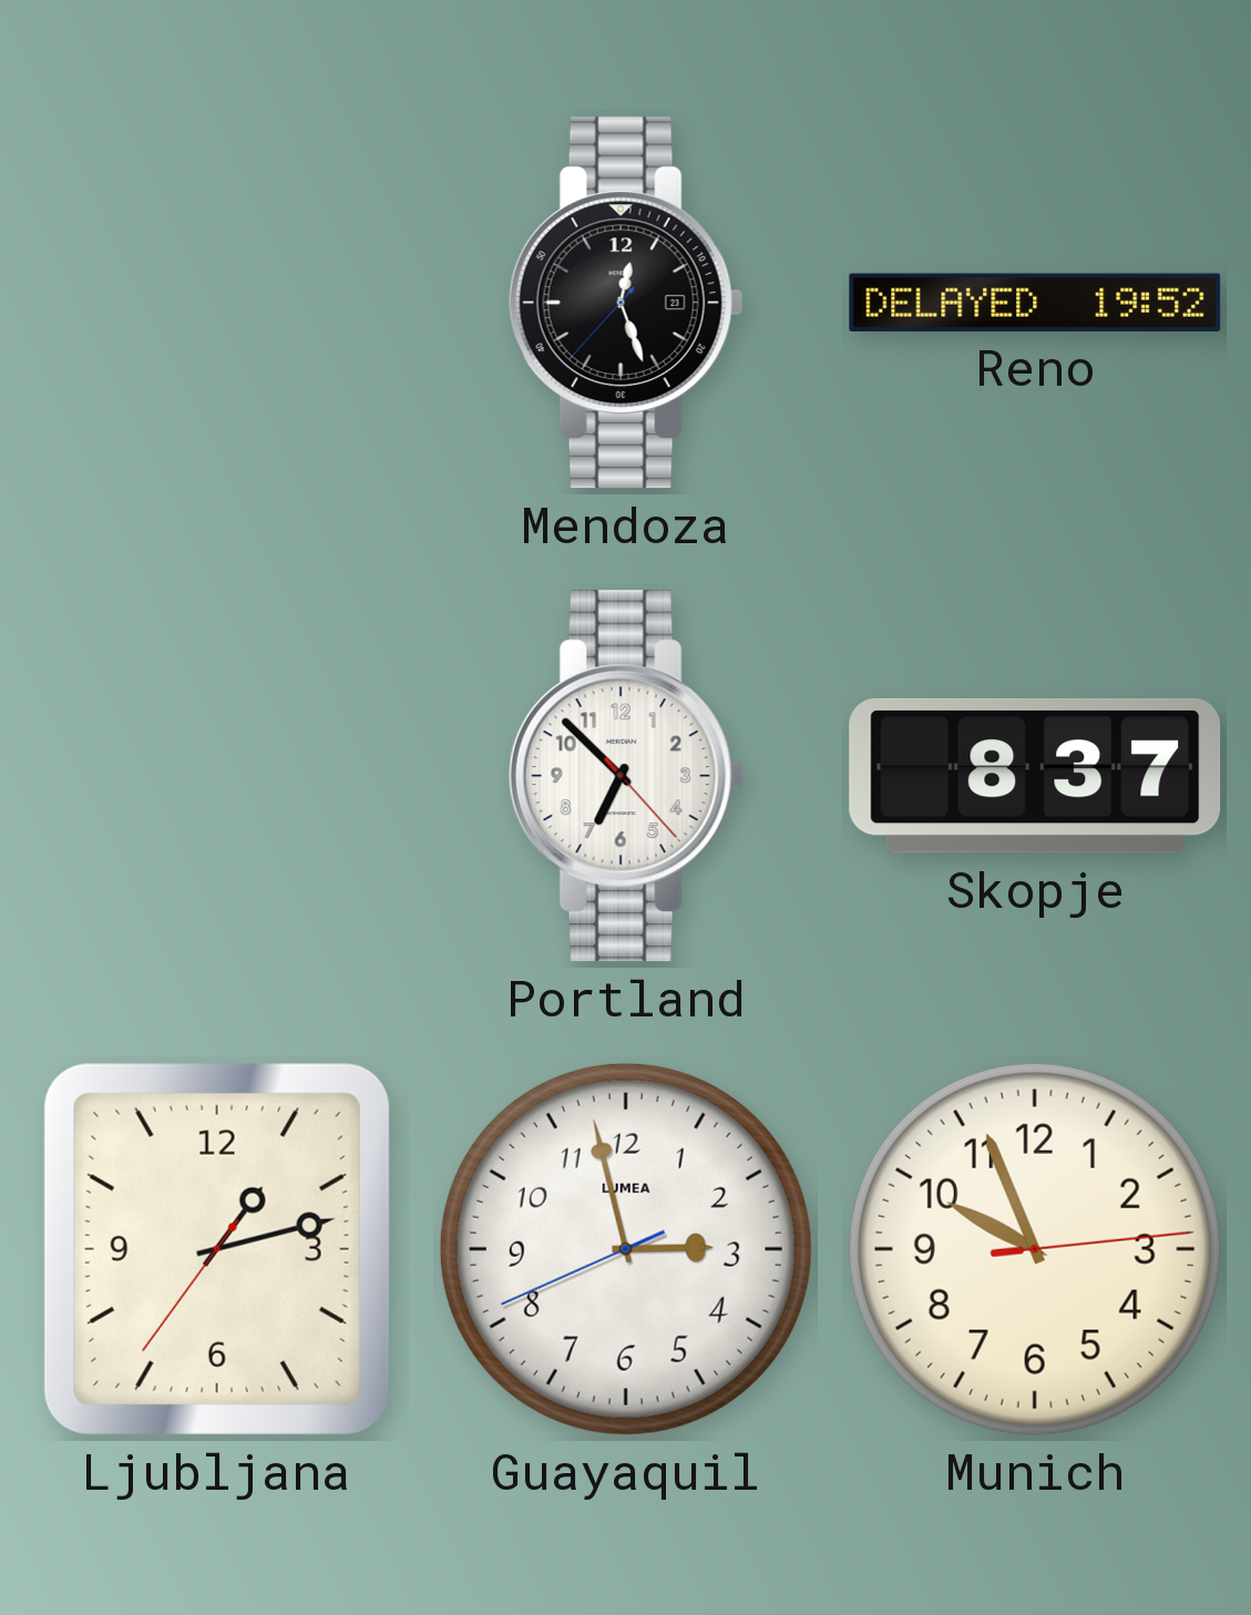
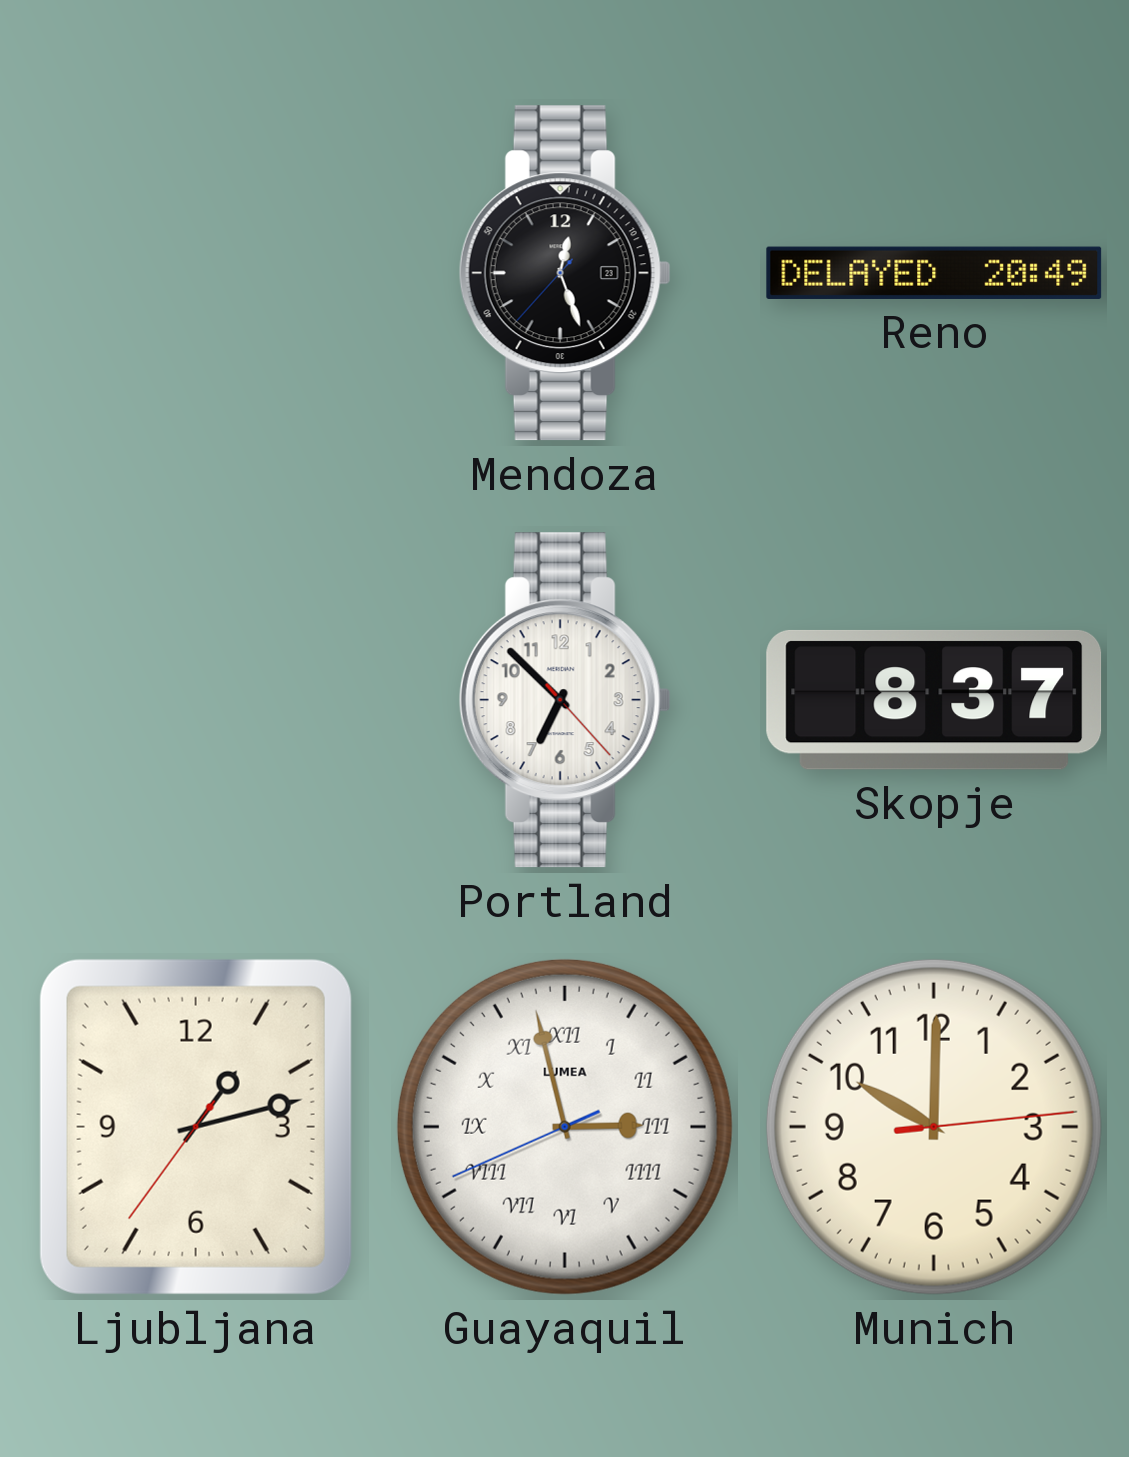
Reno: 19:52 -> 20:49 (934, 273)
Guayaquil numerals: Arabic -> Roman (565, 1127)
Munich: 9:56 -> 10:00 (934, 1127)
